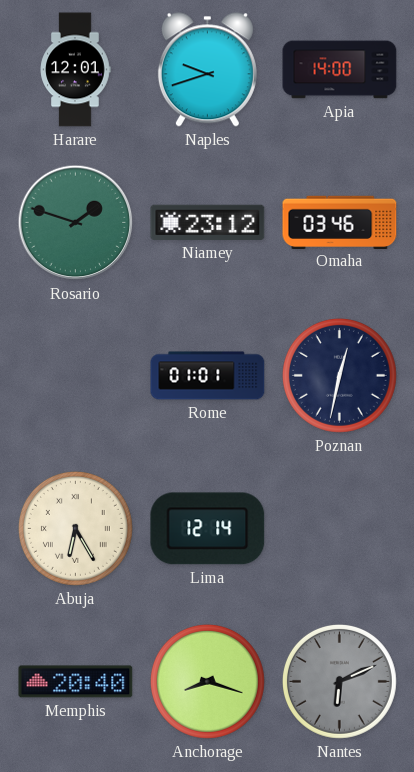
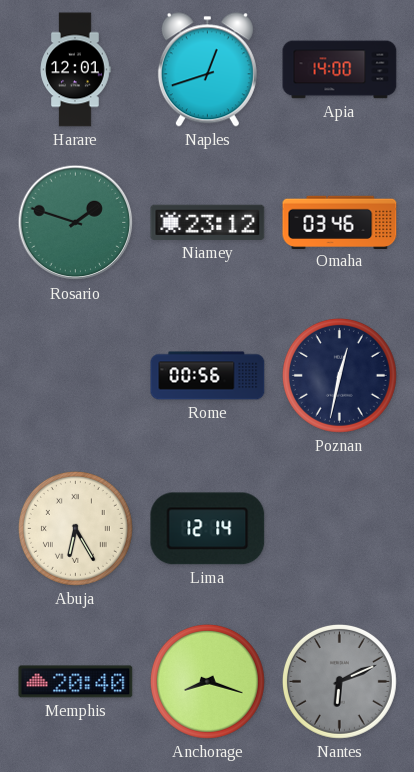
Naples: 9:42 -> 12:42 (207, 70)
Rome: 01:01 -> 00:56 (208, 376)
